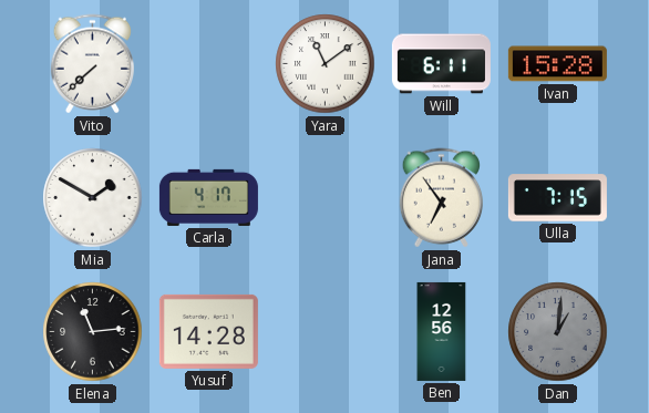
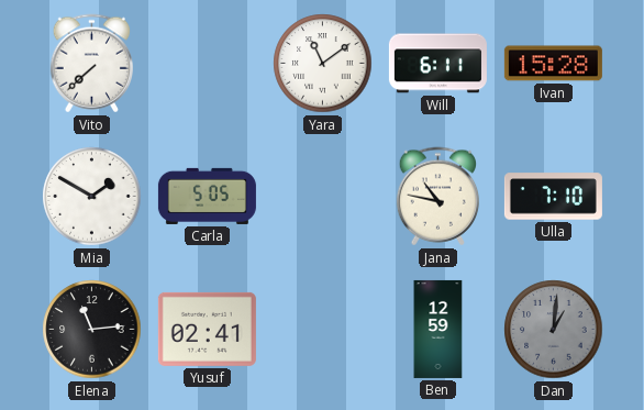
Carla: 4:17 -> 5:05 (207, 196)
Jana: 6:54 -> 10:47 (437, 197)
Ulla: 7:15 -> 7:10 (553, 197)
Yusuf: 14:28 -> 02:41 (207, 329)
Ben: 12:56 -> 12:59 (438, 329)
